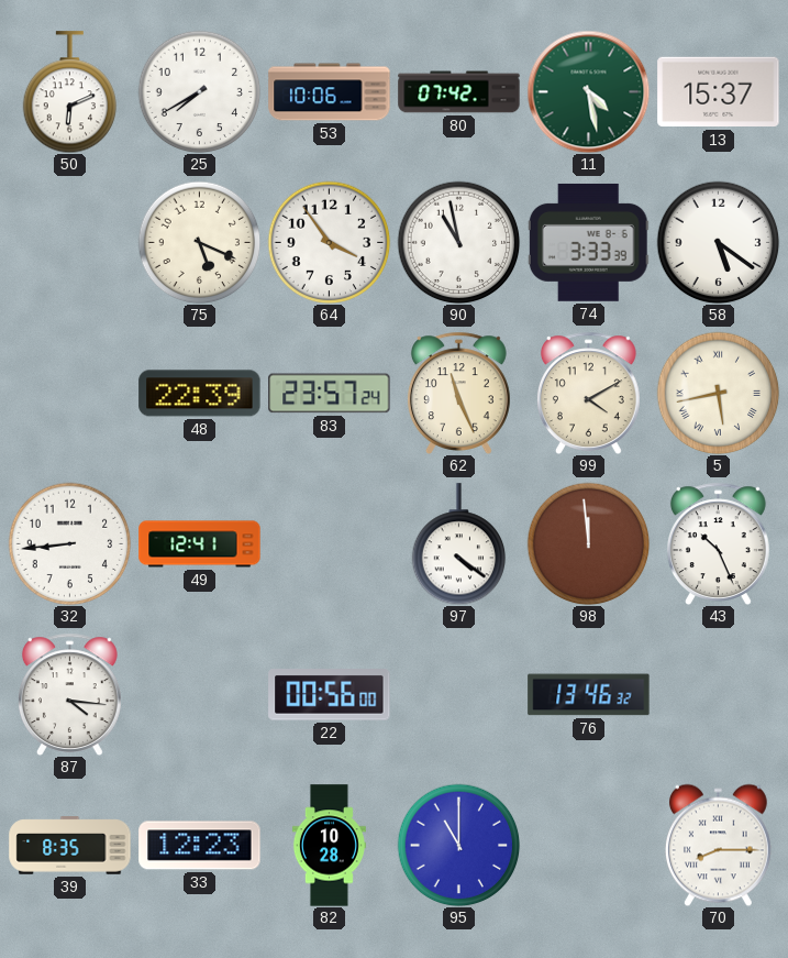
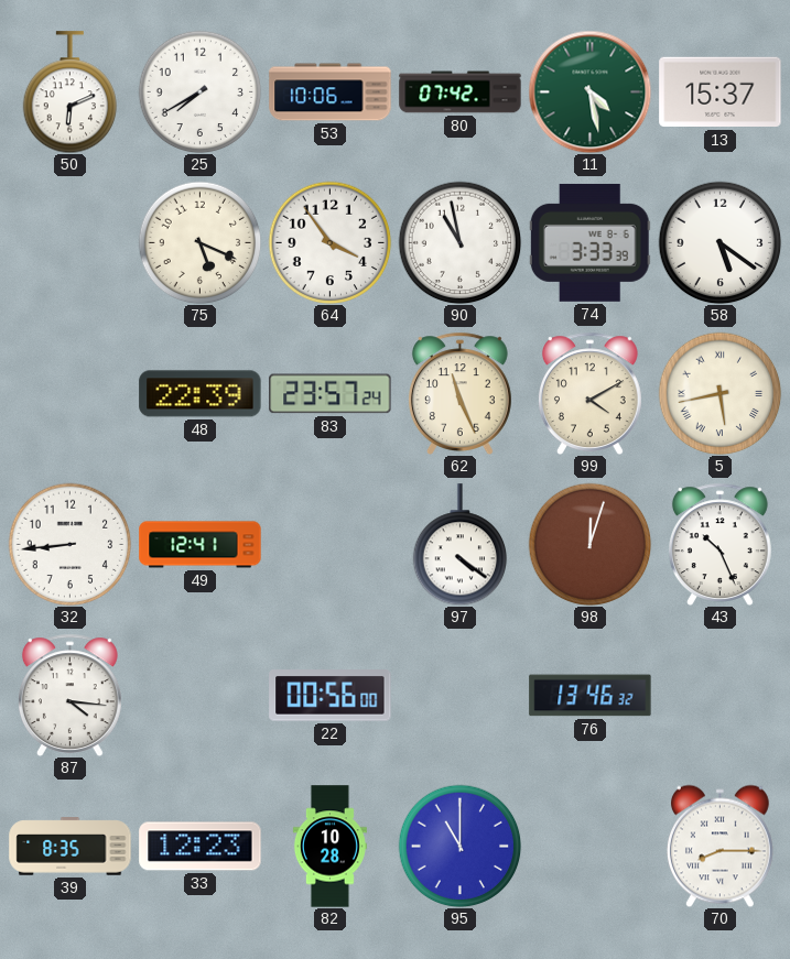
98: 11:59 -> 12:03 (589, 544)
